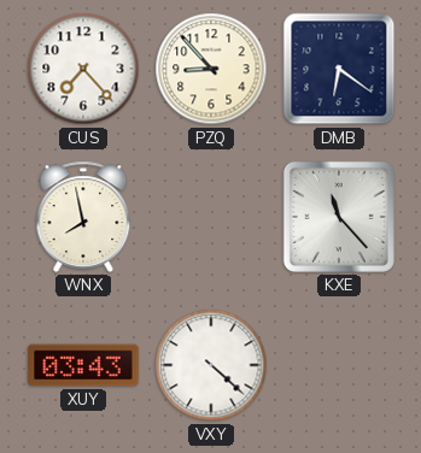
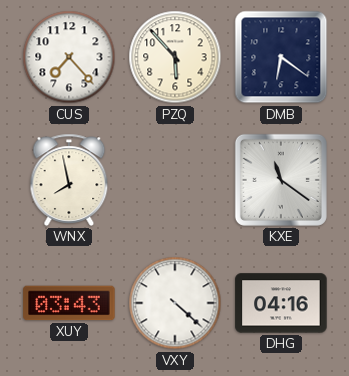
PZQ: 8:53 -> 5:53 (175, 57)
KXE: 11:23 -> 11:21 (281, 180)
DHG: none -> 04:16 (281, 303)
